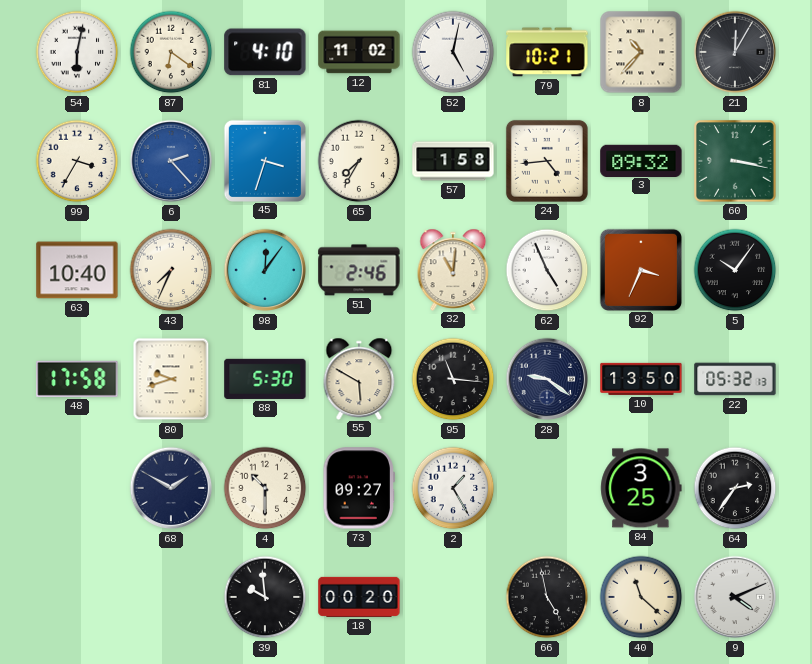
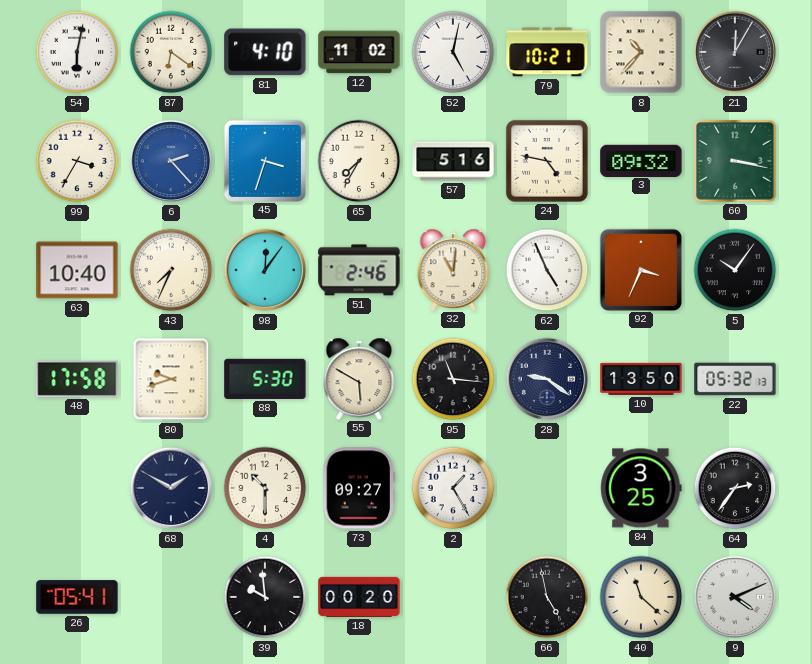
57: 1:58 -> 5:16 (453, 161)
24: 4:44 -> 4:47 (547, 161)
26: none -> 05:41 (77, 597)
